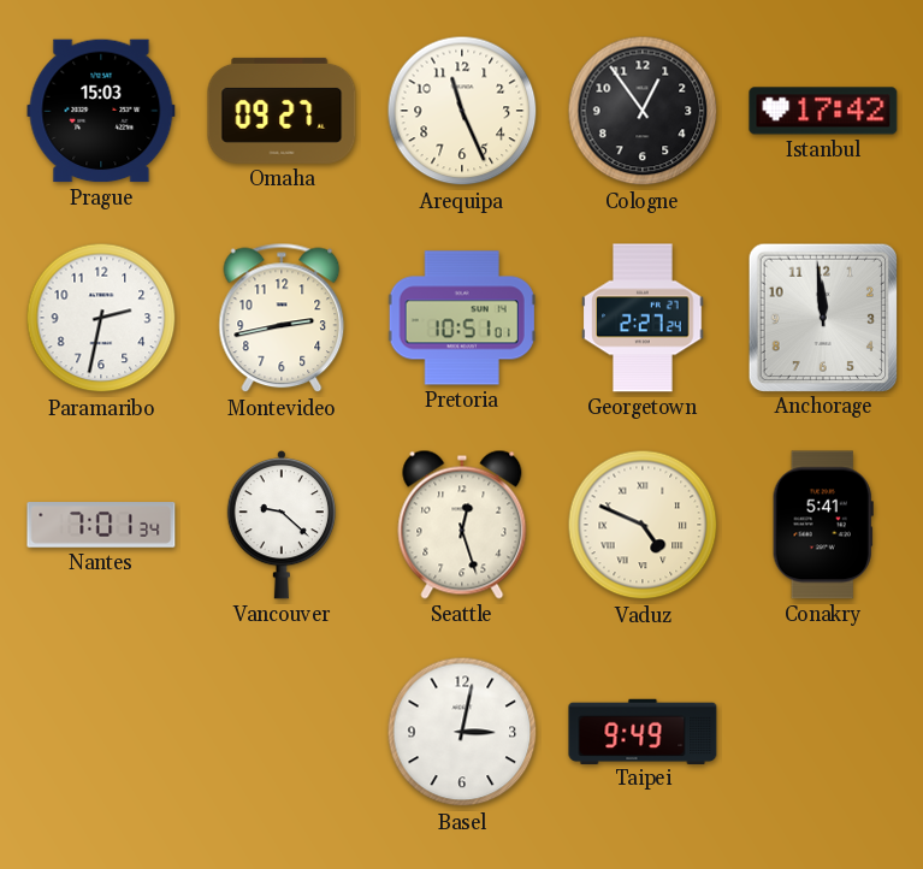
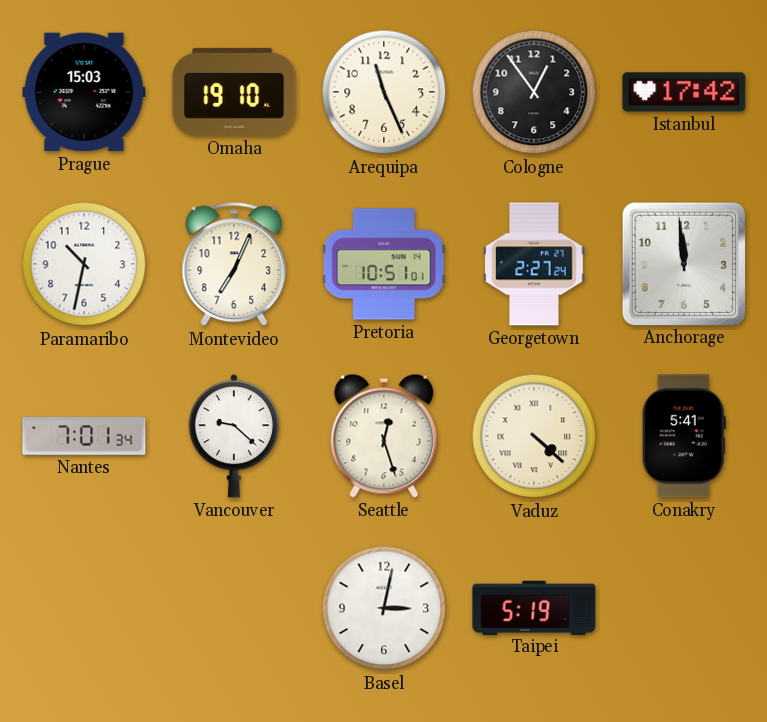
Omaha: 09:27 -> 19:10 (234, 92)
Paramaribo: 2:32 -> 10:32 (84, 264)
Montevideo: 2:43 -> 7:04 (234, 264)
Vaduz: 4:49 -> 4:22 (534, 436)
Taipei: 9:49 -> 5:19 (534, 607)
